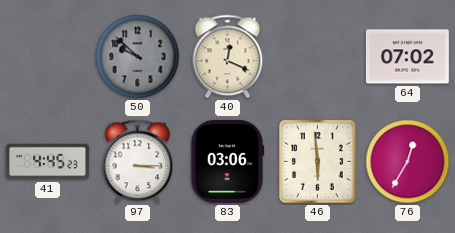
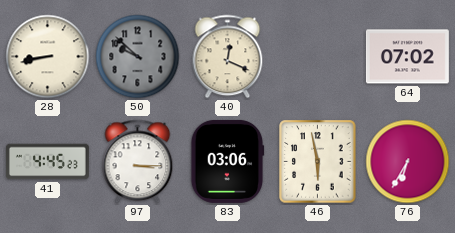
28: none -> 8:43 (48, 57)
46: 5:59 -> 5:58 (318, 162)
76: 12:35 -> 6:35 (408, 162)
